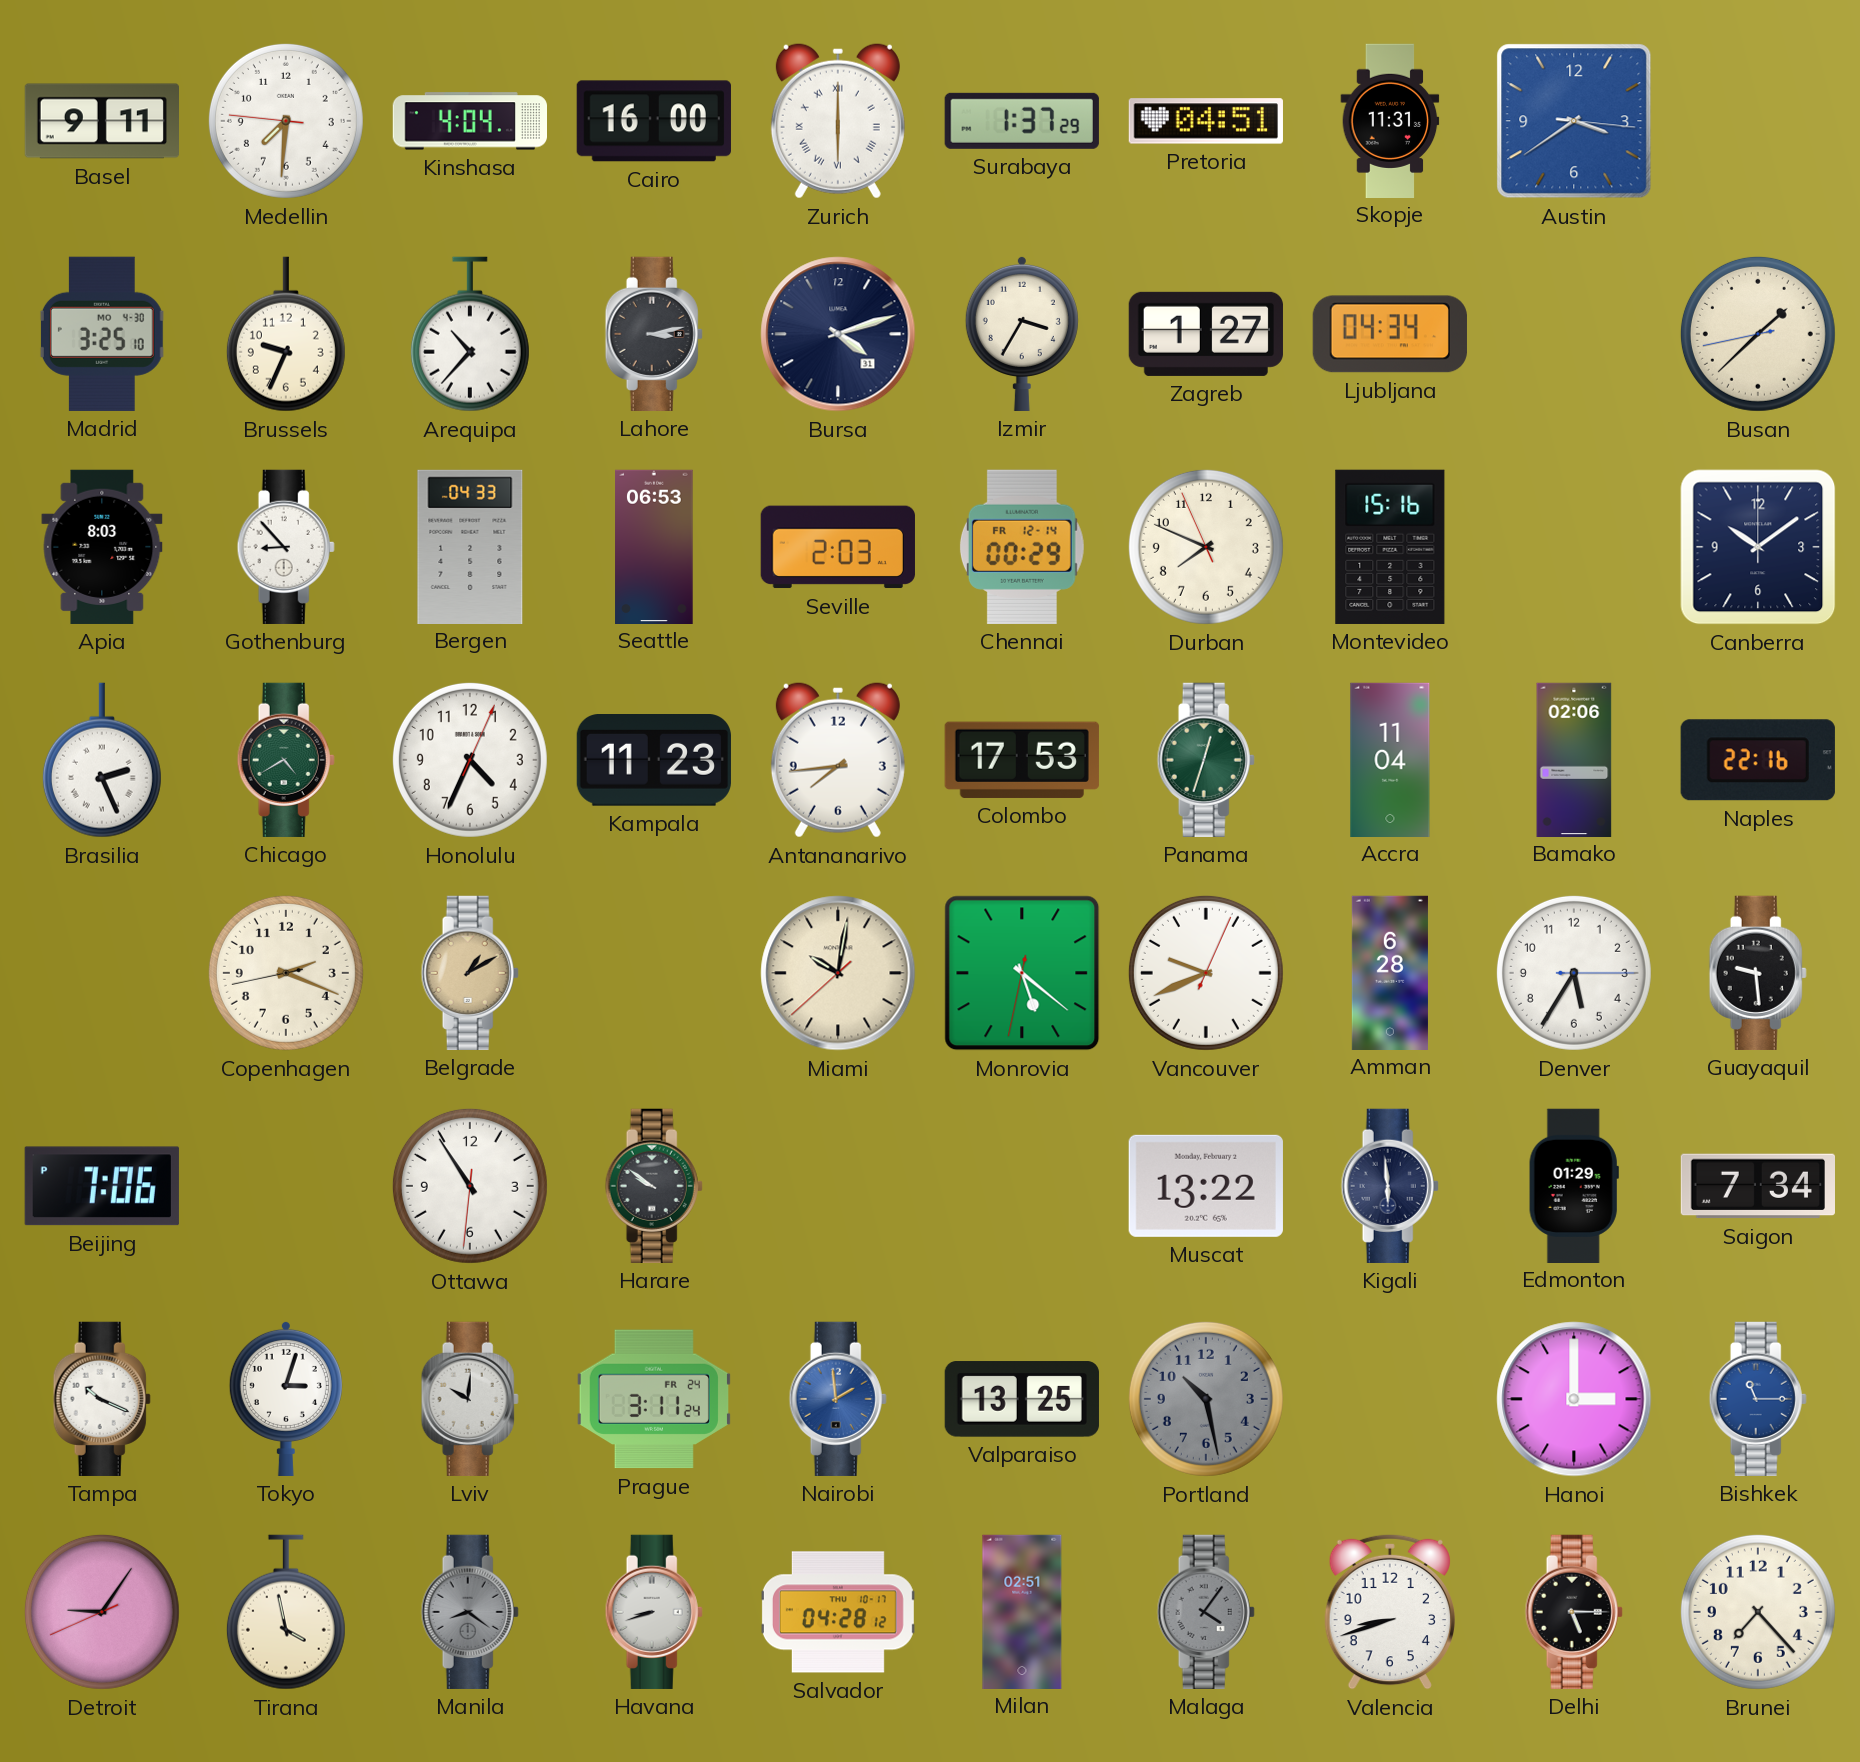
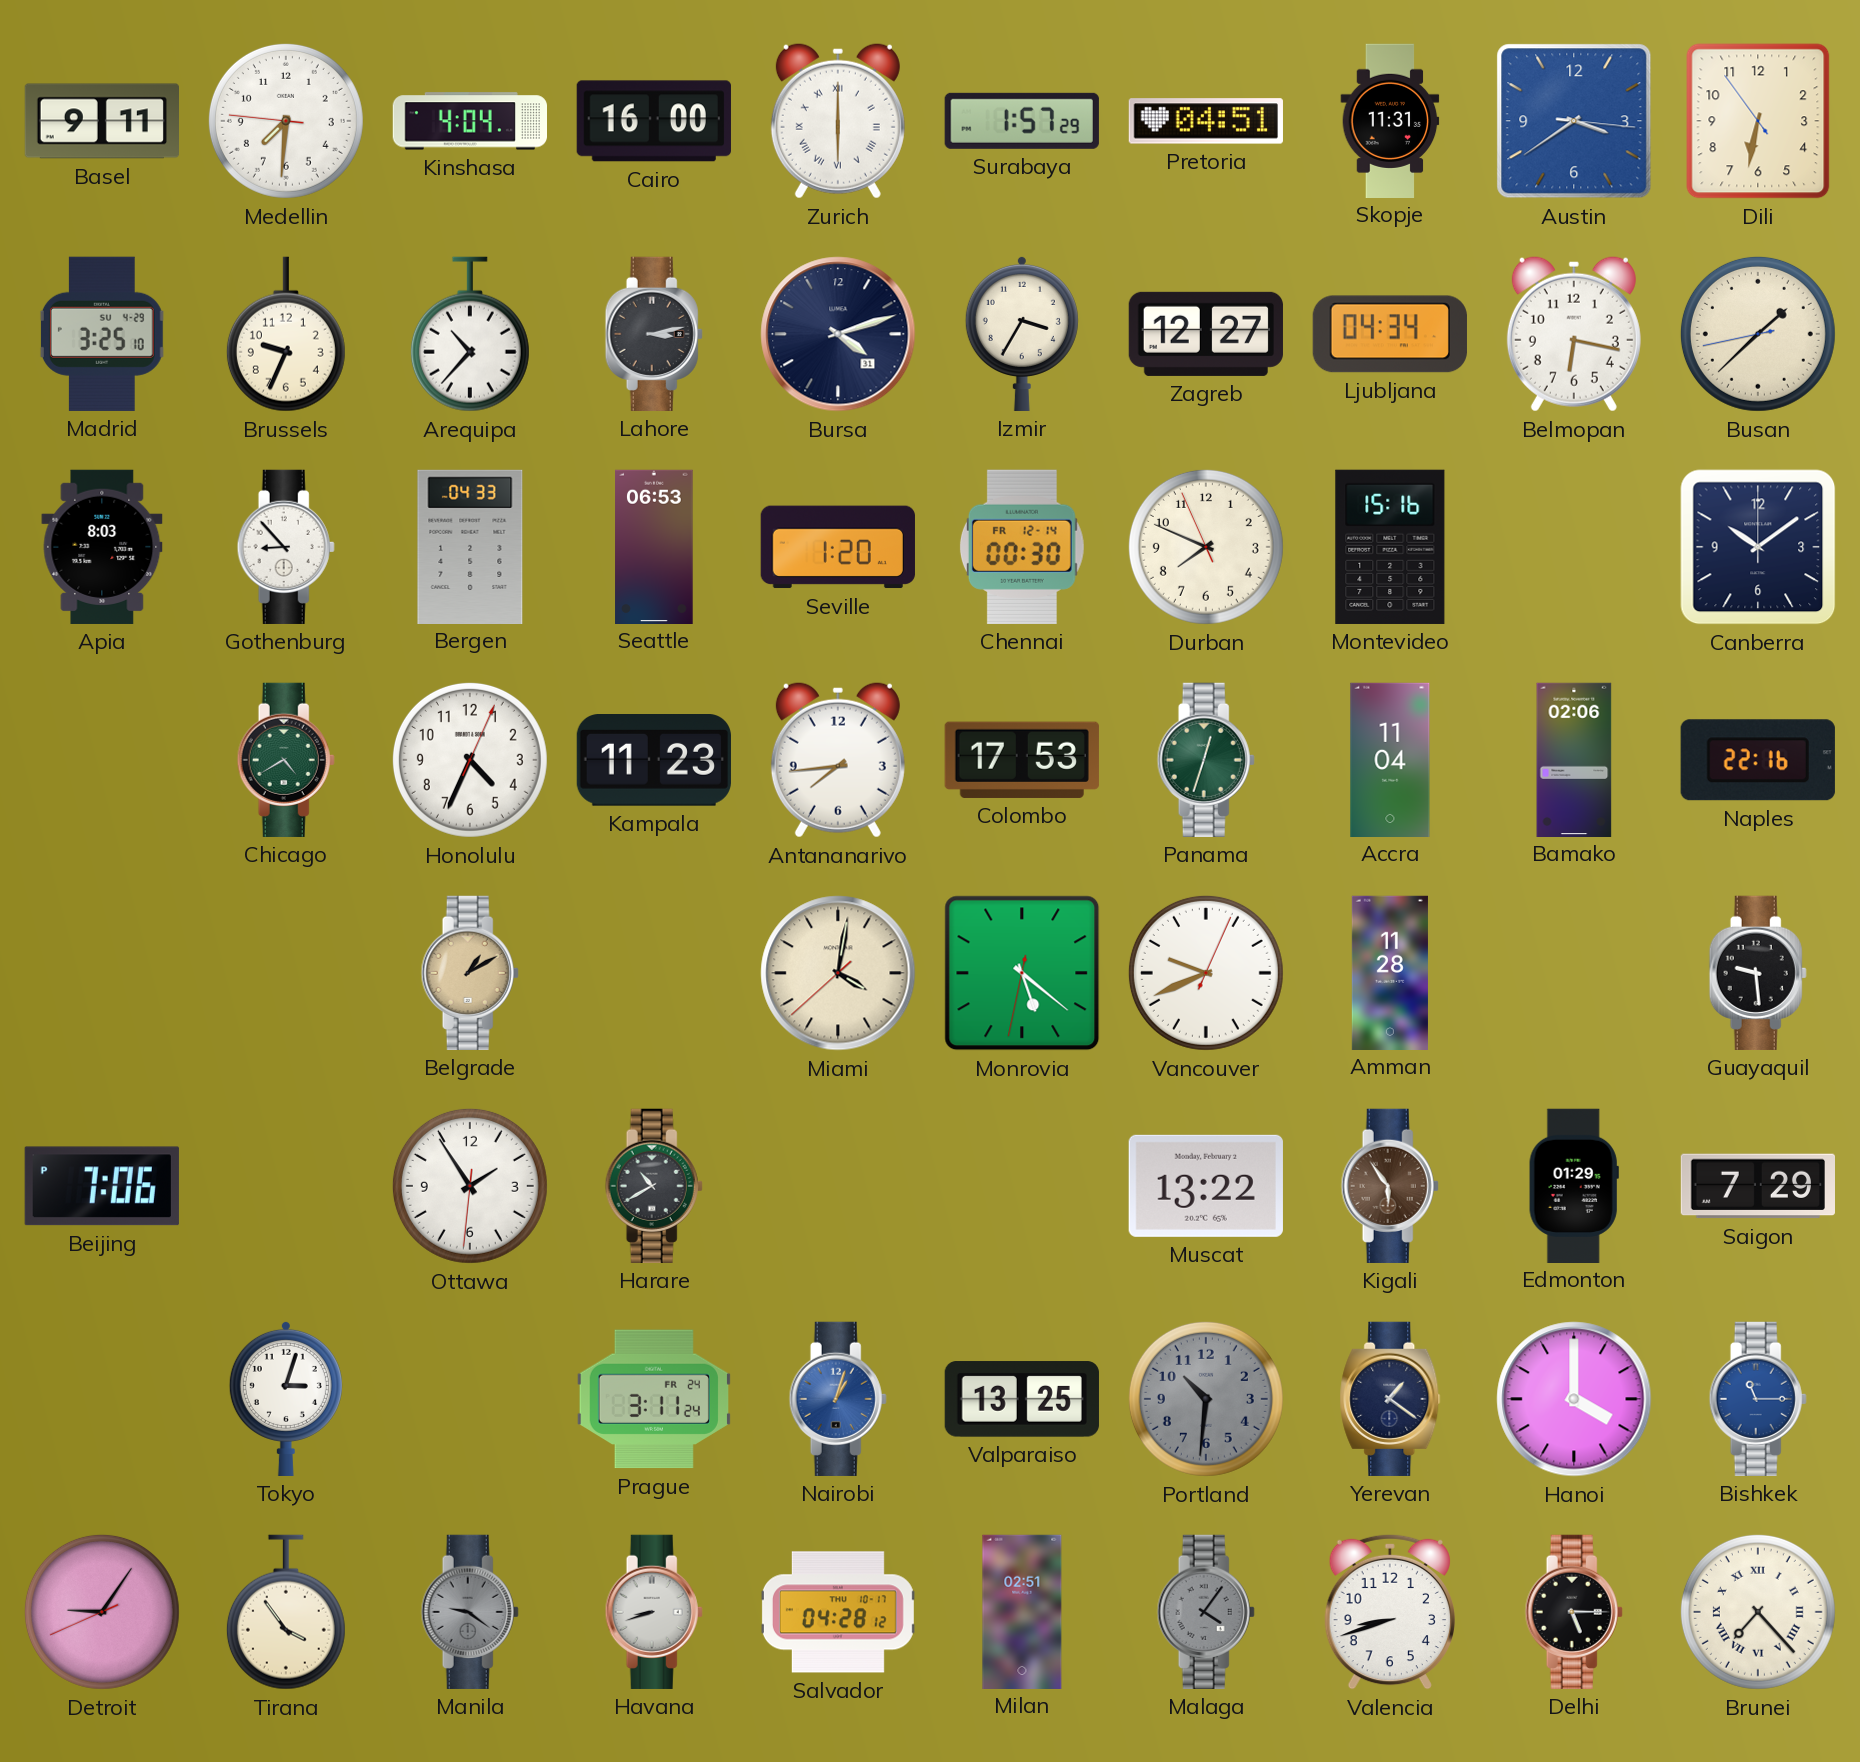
Surabaya: 1:37 -> 1:57 (1022, 121)
Dili: none -> 6:31 (1758, 121)
Madrid date: MO 4-30 -> SU 4-29 (102, 334)
Zagreb: 1:27 -> 12:27 (1206, 334)
Belmopan: none -> 6:17 (1574, 334)
Seville: 2:03 -> 1:20 (838, 547)
Chennai: 00:29 -> 00:30 (1022, 547)
Brasilia: 2:26 -> none (102, 760)
Copenhagen: 2:18 -> none (286, 973)
Miami: 10:01 -> 4:01 (838, 973)
Amman: 6:28 -> 11:28 (1390, 972)
Denver: 5:35 -> none (1574, 973)
Ottawa: 10:54 -> 1:54 (470, 1186)
Harare: 9:51 -> 10:40 (654, 1186)
Kigali: 5:59 -> 5:54 (1390, 1186)
Kigali dial: navy -> brown (1390, 1186)
Saigon: 7:34 -> 7:29 (1757, 1186)
Tampa: 10:19 -> none (102, 1399)
Lviv: 10:01 -> none (470, 1399)
Nairobi: 1:59 -> 1:03 (838, 1399)
Portland: 10:28 -> 10:31 (1206, 1399)
Yerevan: none -> 1:21 (1390, 1399)
Hanoi: 3:00 -> 4:00 (1574, 1399)
Tirana: 3:58 -> 3:54 (286, 1612)
Manila: 8:21 -> 9:21 (470, 1612)
Brunei numerals: Arabic -> Roman (1758, 1612)
